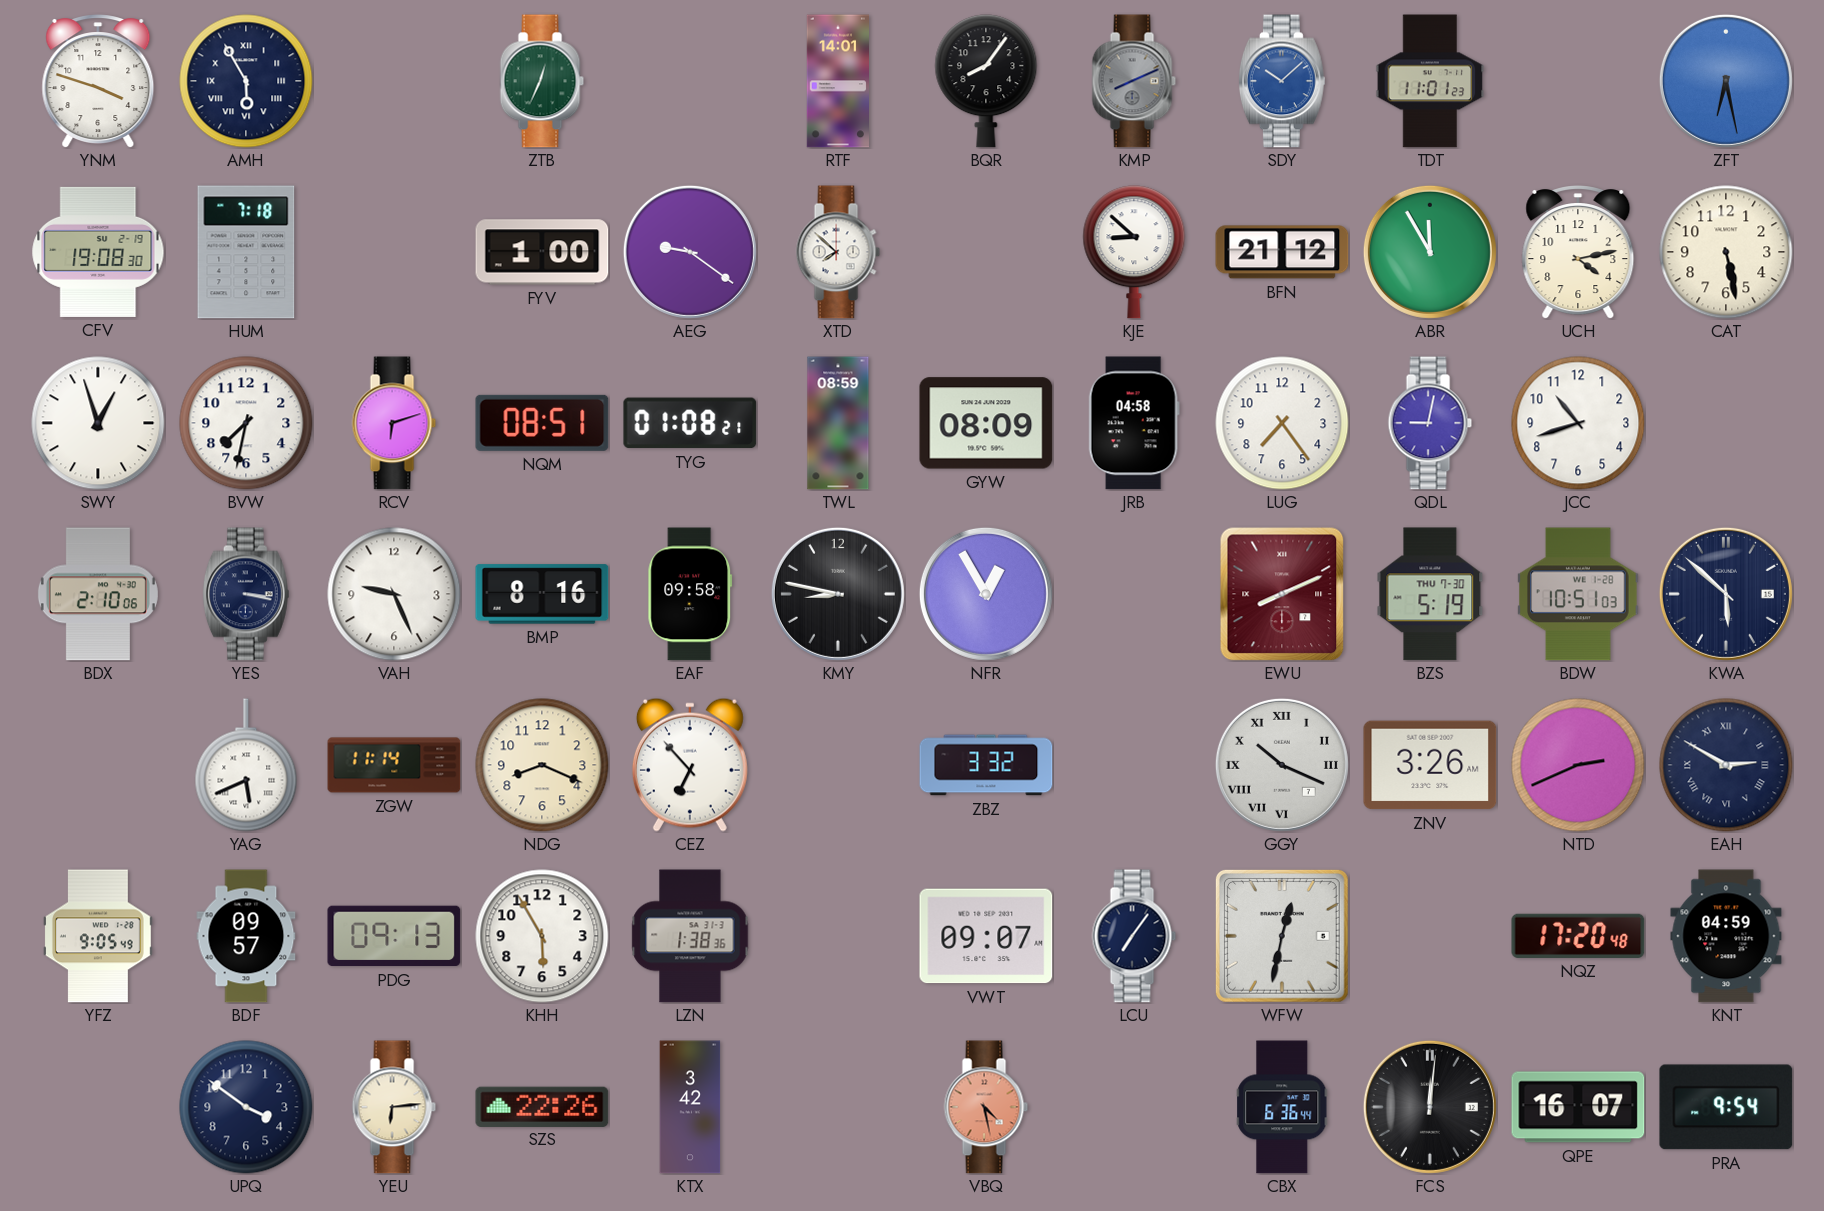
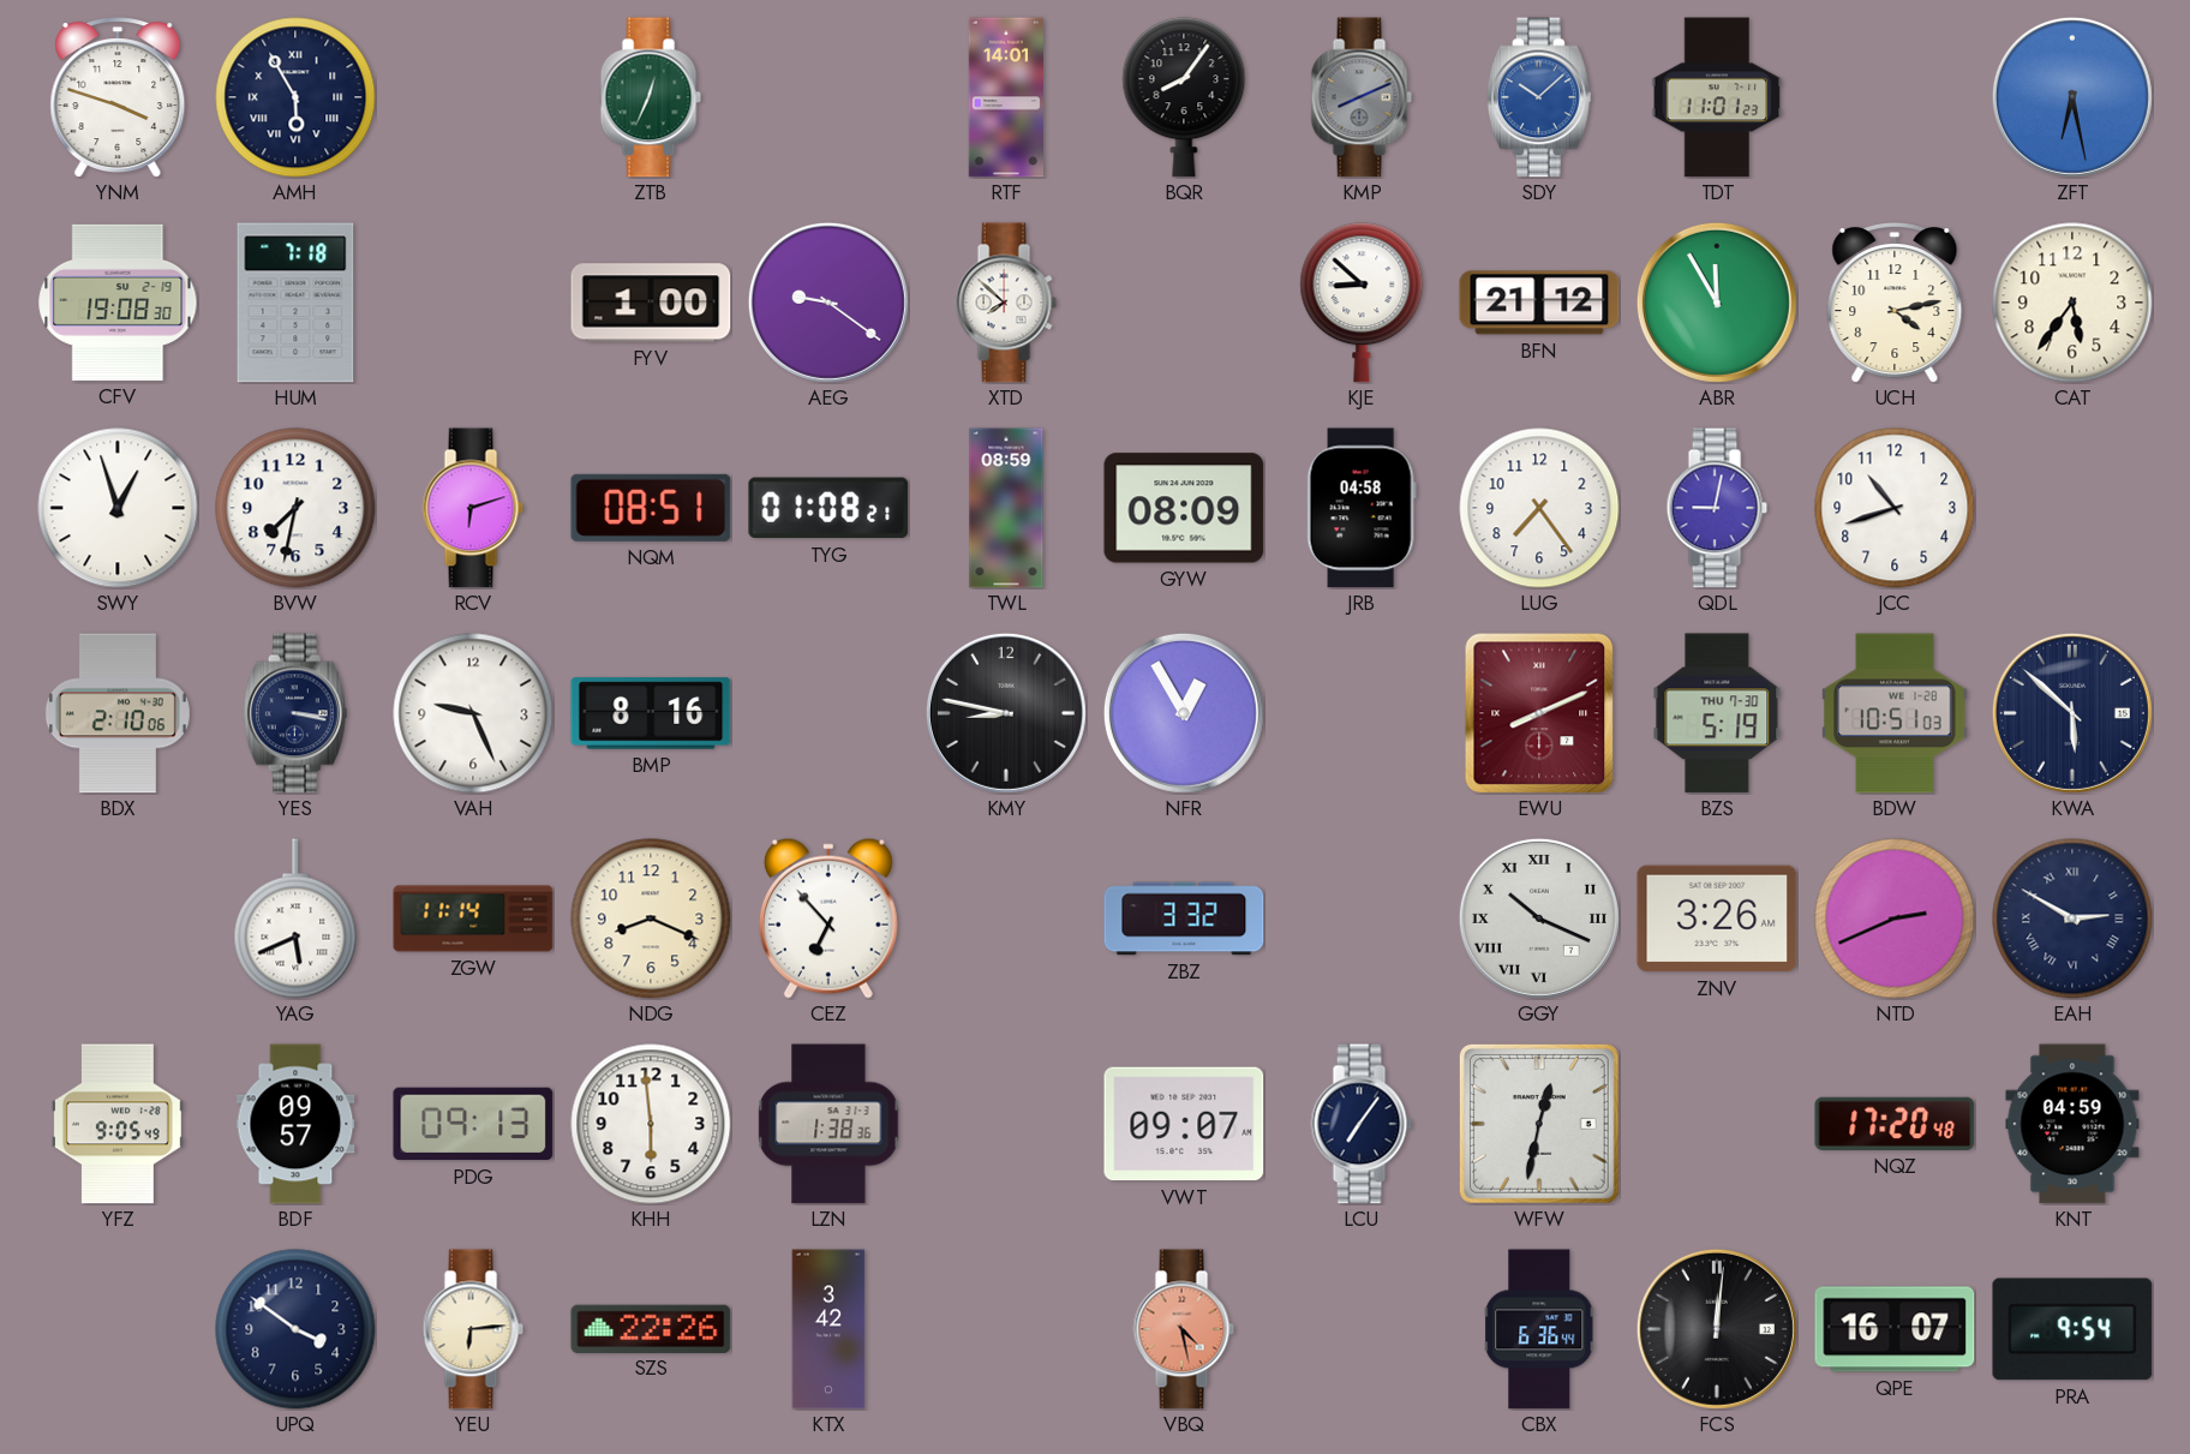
CAT: 5:28 -> 5:36 (2072, 303)
EAF: 09:58 -> none (690, 594)
KHH: 5:55 -> 5:59 (651, 1124)
